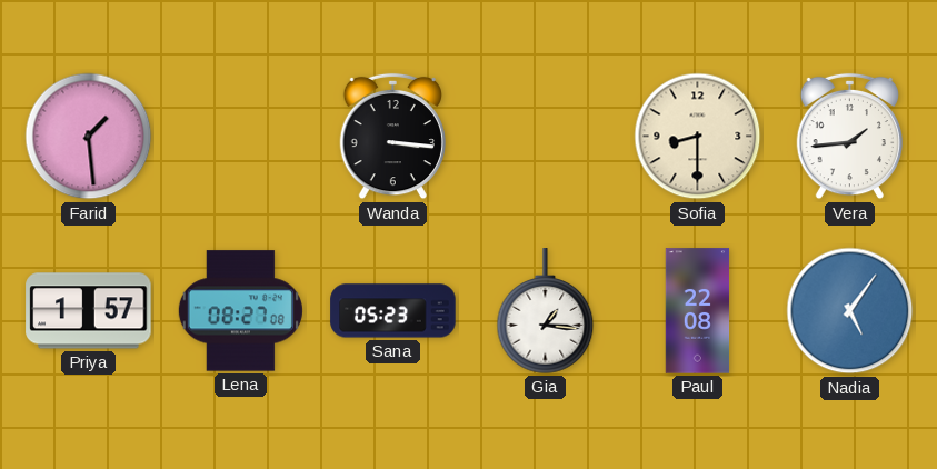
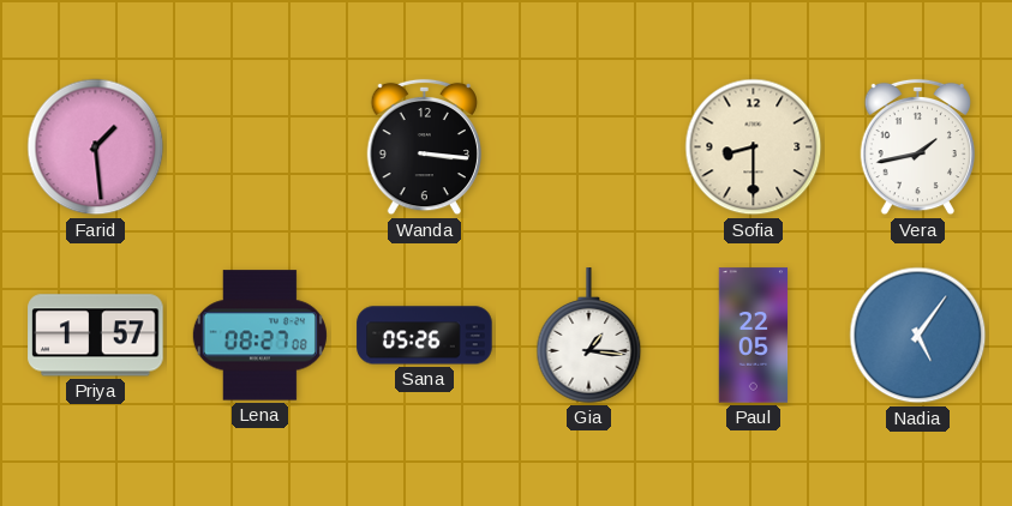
Vera: 1:44 -> 1:43 (917, 147)
Sana: 05:23 -> 05:26 (425, 336)
Paul: 22:08 -> 22:05 (754, 336)
